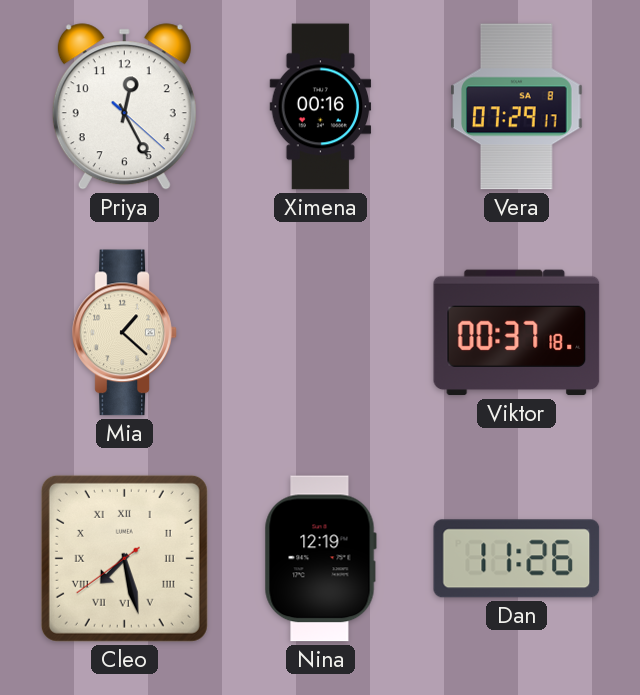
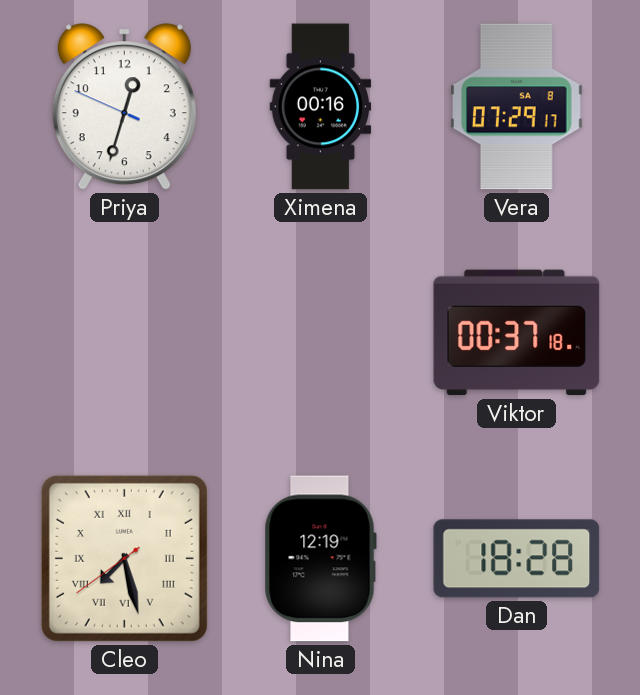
Priya: 12:25 -> 12:32 (124, 107)
Mia: 1:22 -> none (125, 333)
Dan: 11:26 -> 18:28 (517, 559)
